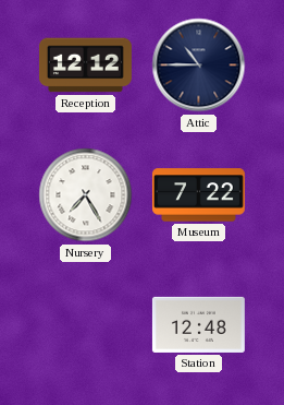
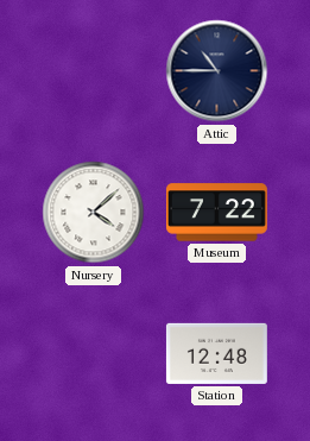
Reception: 12:12 -> none (85, 65)
Nursery: 7:25 -> 4:08 (94, 213)
